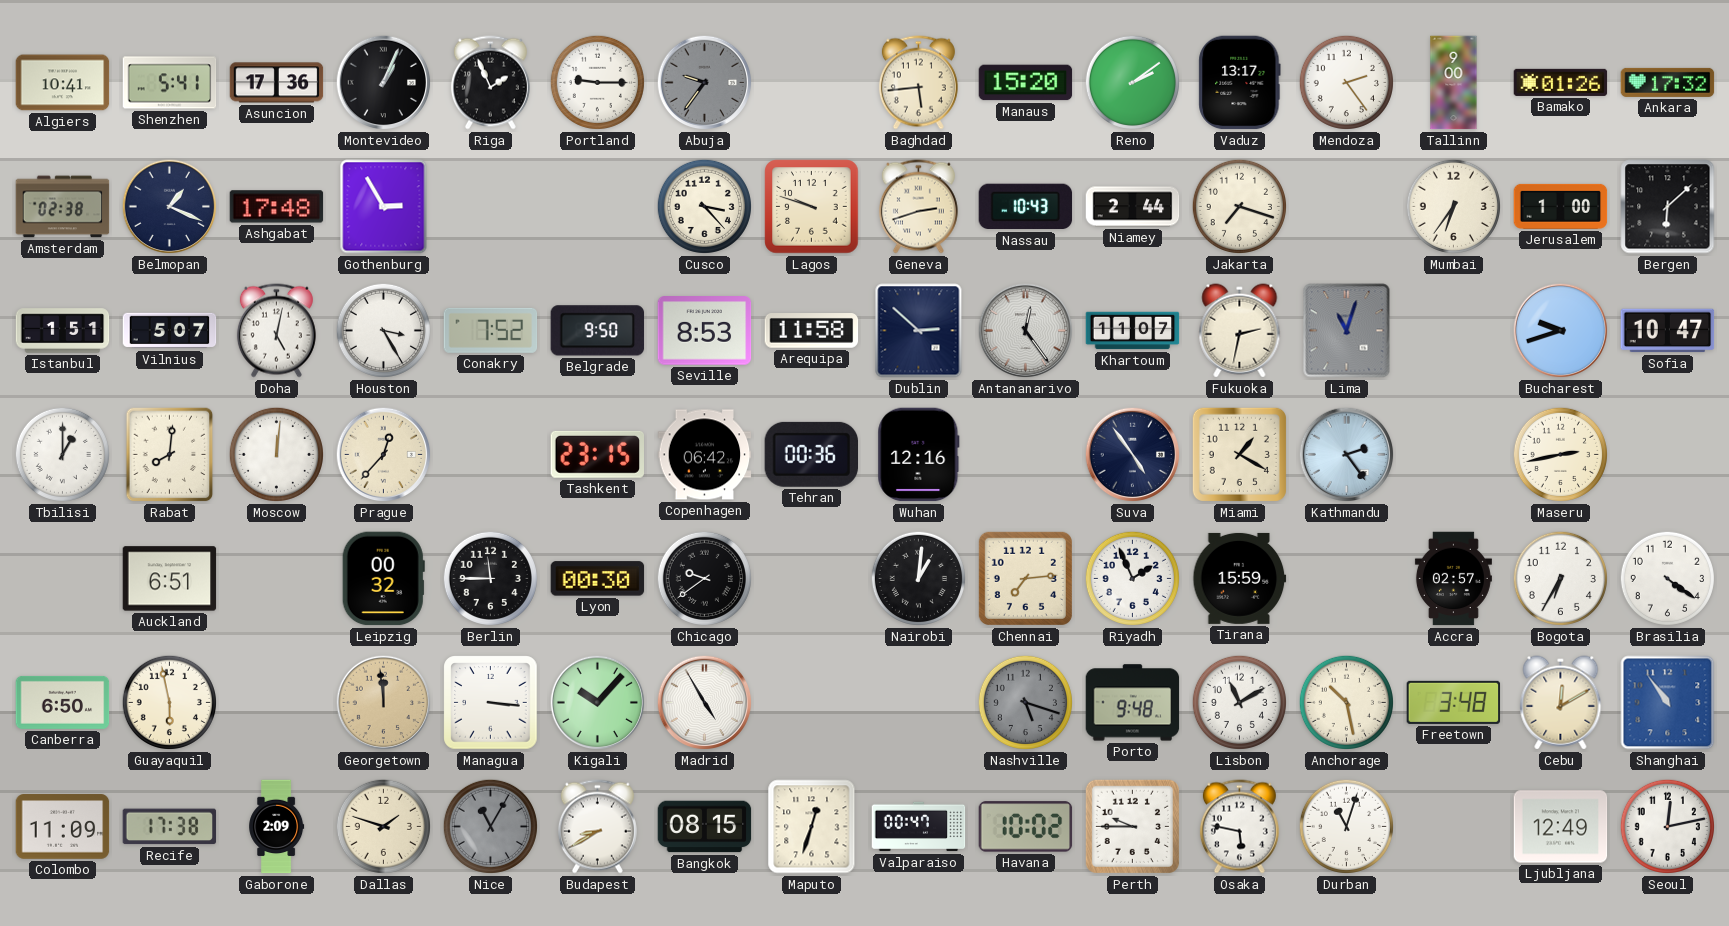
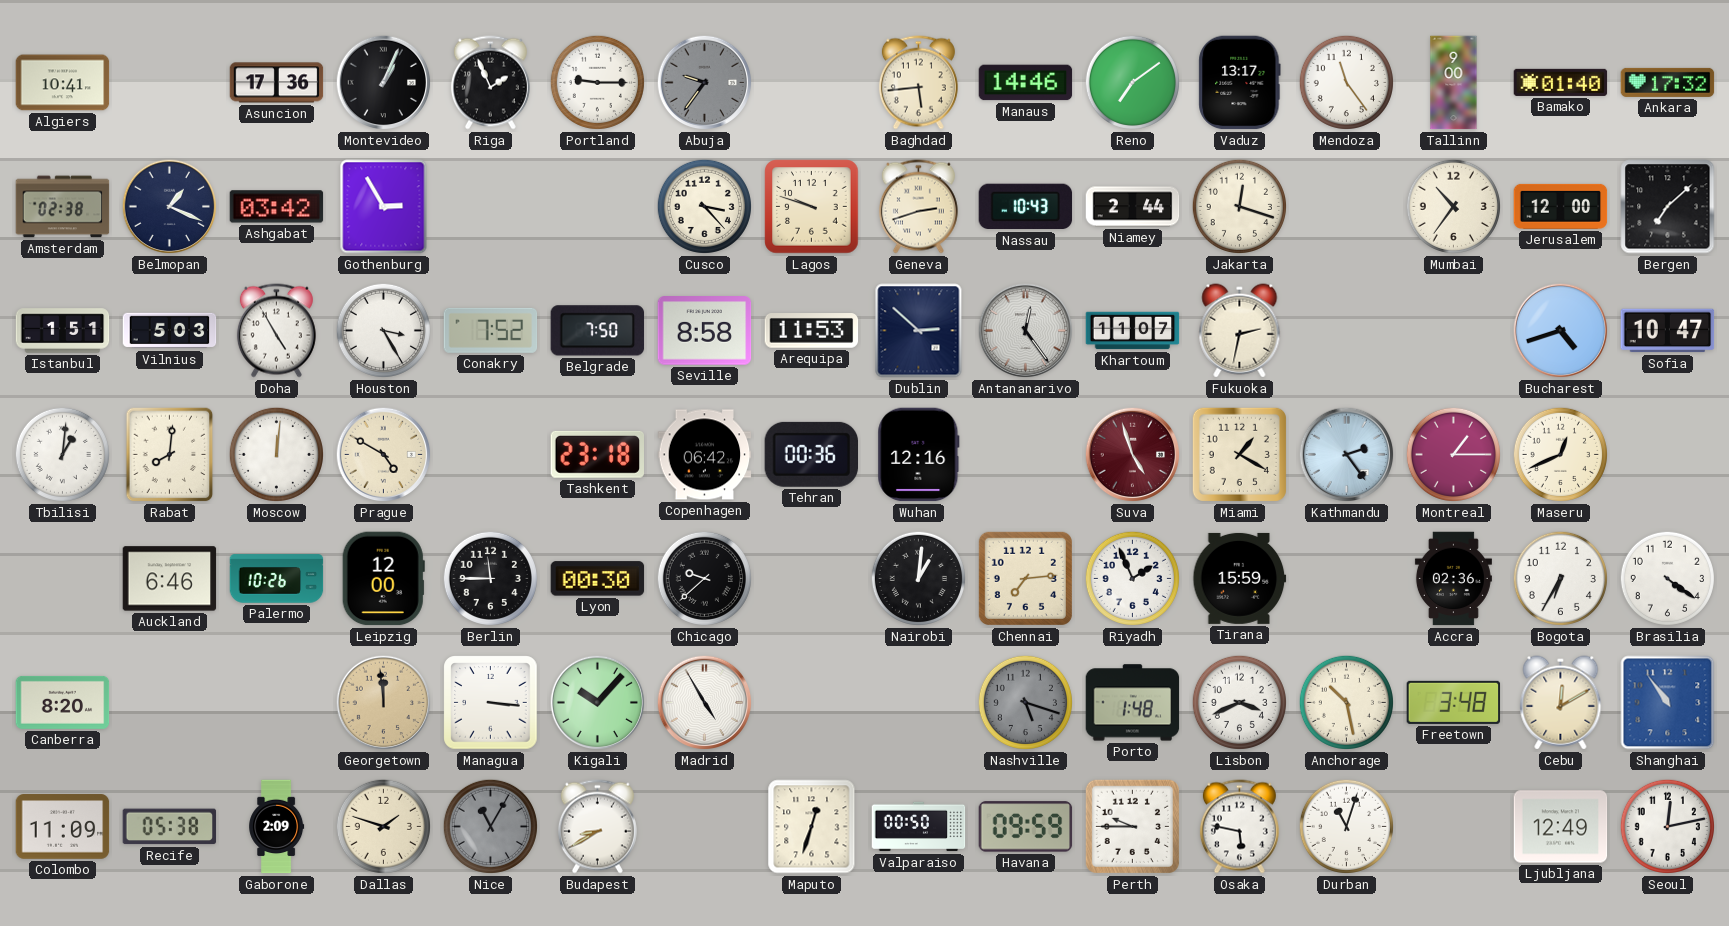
Shenzhen: 5:41 -> none (170, 83)
Manaus: 15:20 -> 14:46 (1026, 83)
Reno: 2:09 -> 7:09 (1132, 82)
Mendoza: 2:24 -> 11:24 (1346, 82)
Bamako: 01:26 -> 01:40 (1561, 82)
Ashgabat: 17:48 -> 03:42 (277, 207)
Jakarta: 7:18 -> 12:18 (1239, 206)
Mumbai: 6:36 -> 10:36 (1453, 206)
Jerusalem: 1:00 -> 12:00 (1561, 206)
Bergen: 6:08 -> 7:08 (1668, 207)
Vilnius: 5:07 -> 5:03 (170, 331)
Doha: 5:02 -> 4:55 (276, 331)
Belgrade: 9:50 -> 7:50 (598, 331)
Seville: 8:53 -> 8:58 (705, 331)
Arequipa: 11:58 -> 11:53 (812, 331)
Lima: 11:03 -> none (1347, 331)
Bucharest: 9:42 -> 4:42 (1561, 331)
Tbilisi: 1:00 -> 1:01 (62, 454)
Prague: 12:37 -> 4:50 (384, 455)
Tashkent: 23:15 -> 23:18 (597, 454)
Suva: 4:54 -> 4:57 (1133, 455)
Suva dial: navy -> burgundy (1133, 455)
Montreal: none -> 1:15 (1453, 454)
Maseru: 2:43 -> 12:41 (1560, 454)
Auckland: 6:51 -> 6:46 (170, 579)
Palermo: none -> 10:26 (277, 579)
Leipzig: 00:32 -> 12:00 (383, 579)
Chicago: 9:39 -> 9:38 (704, 578)
Accra: 02:57 -> 02:36 (1453, 579)
Canberra: 6:50 -> 8:20 (63, 702)
Guayaquil: 5:58 -> none (169, 702)
Porto: 9:48 -> 1:48 (1133, 703)
Lisbon: 11:10 -> 3:41 (1239, 702)
Recife: 17:38 -> 05:38 (170, 827)
Bangkok: 08:15 -> none (705, 827)
Valparaiso: 00:47 -> 00:50 (919, 827)
Havana: 10:02 -> 09:59 (1026, 827)
